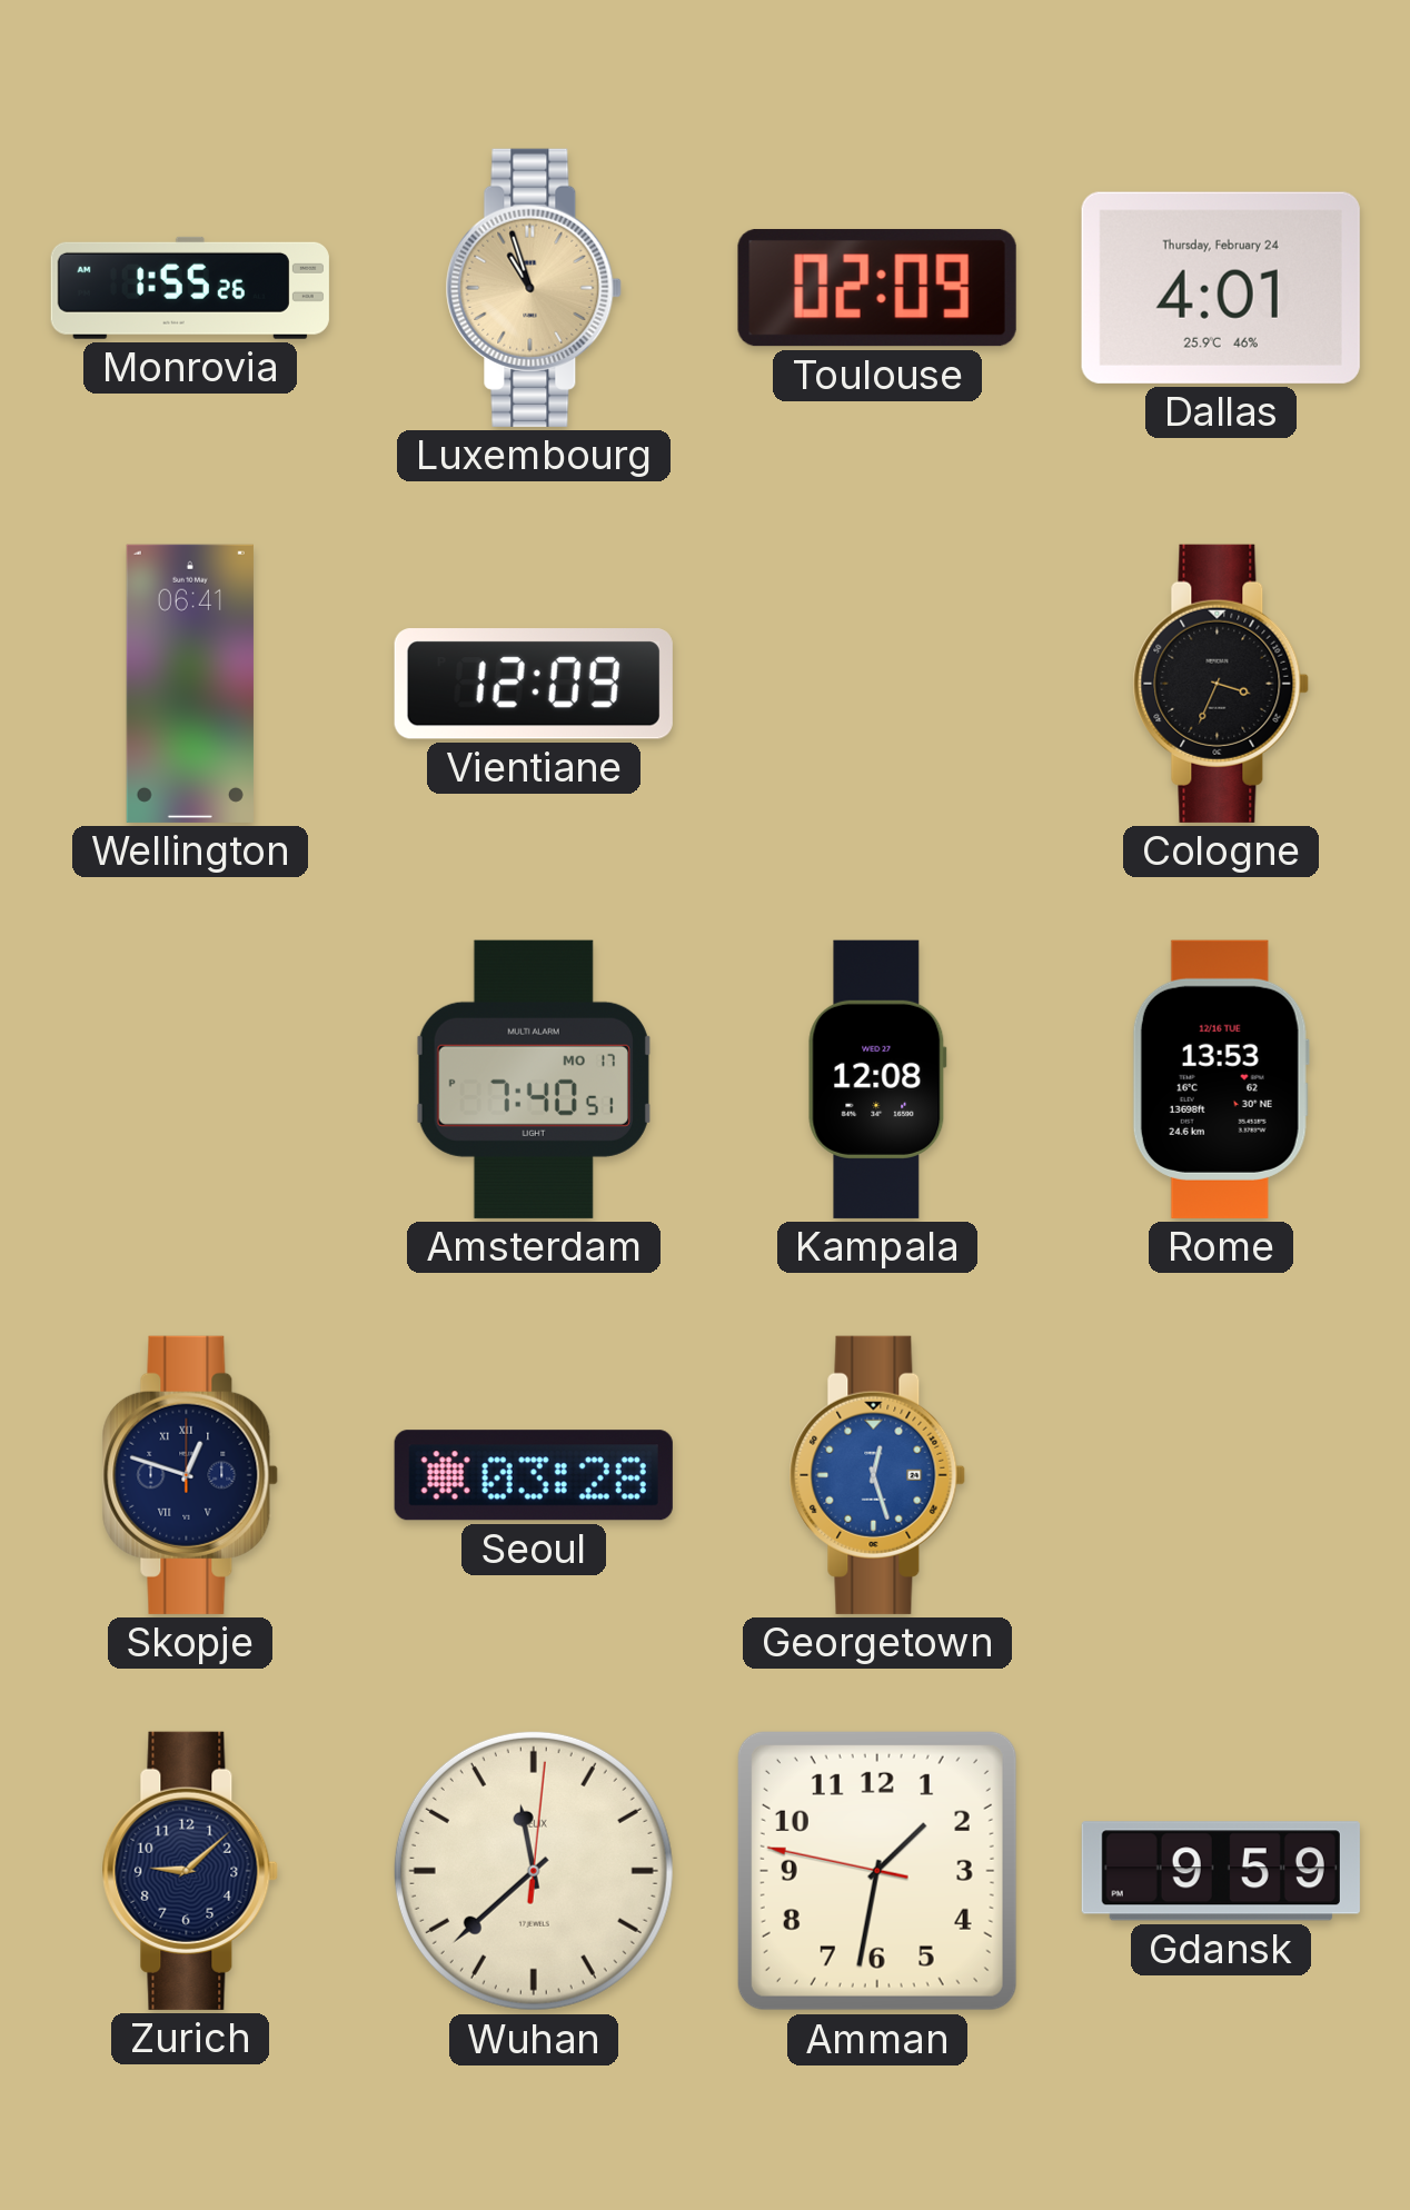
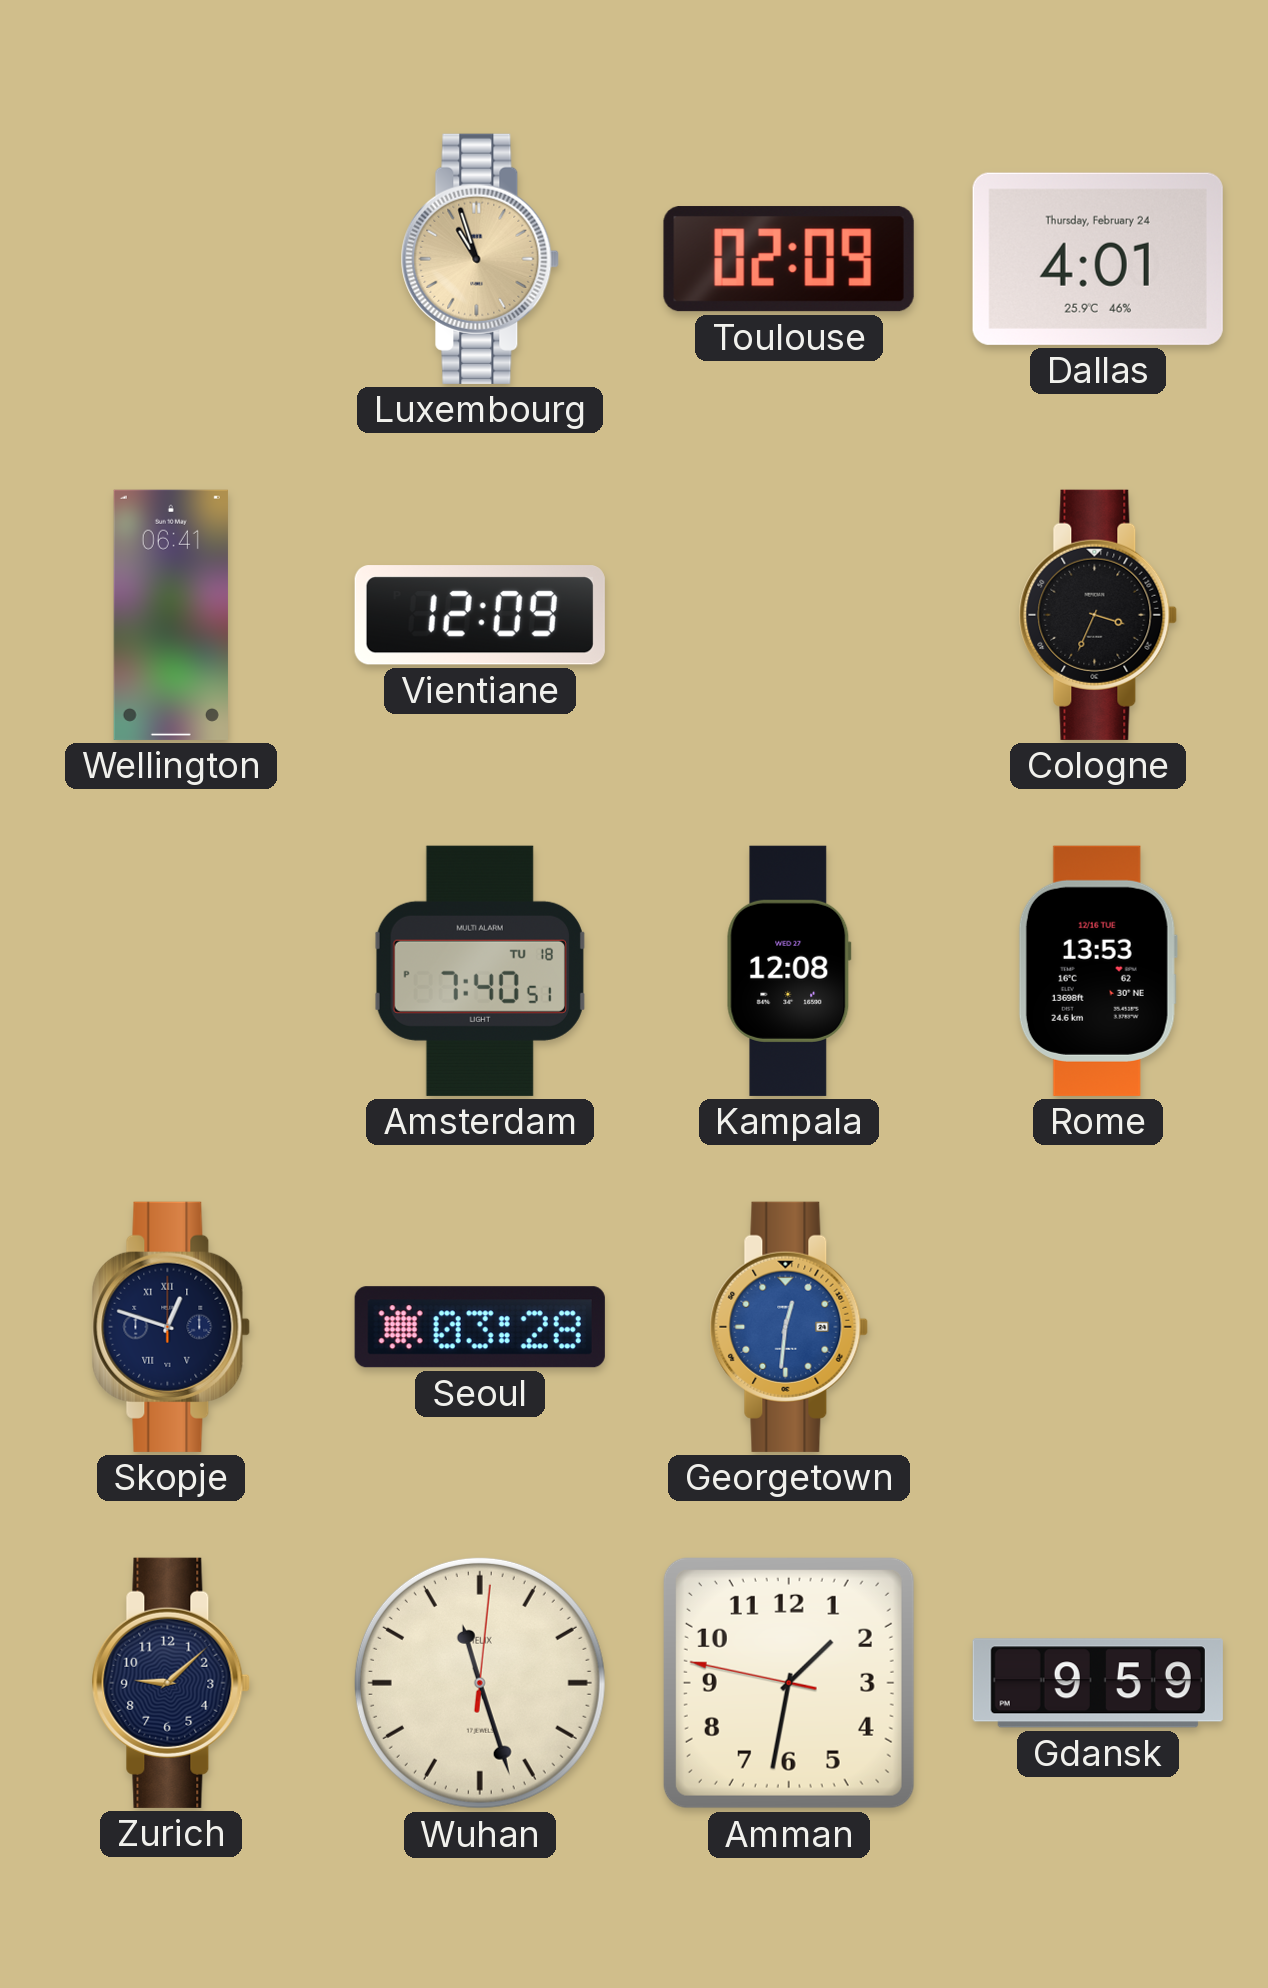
Monrovia: 1:55 -> none (190, 288)
Amsterdam date: MO 17 -> TU 18 (480, 971)
Georgetown: 12:27 -> 12:31 (789, 1327)
Wuhan: 11:38 -> 11:27 (480, 1683)
